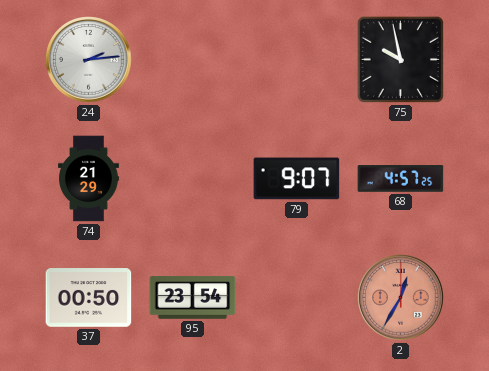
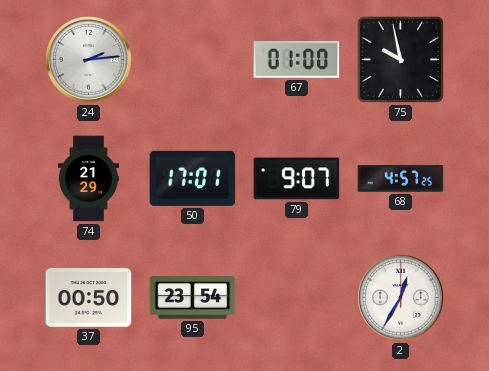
67: none -> 01:00 (297, 60)
50: none -> 17:01 (193, 178)
2 dial: salmon -> white (401, 298)
